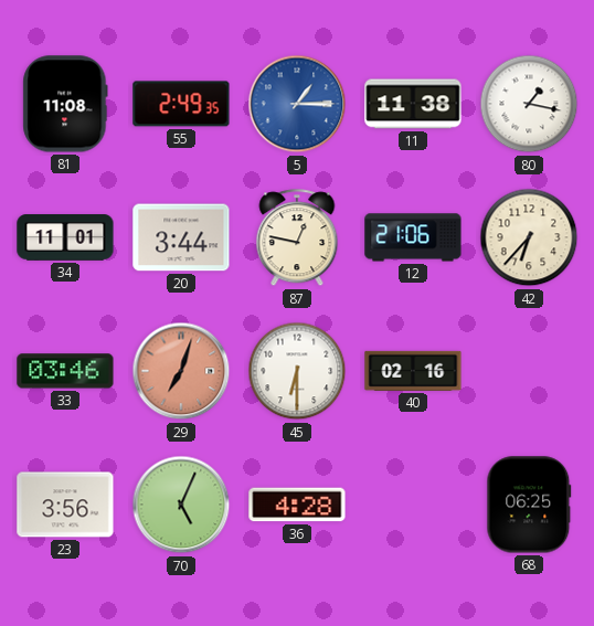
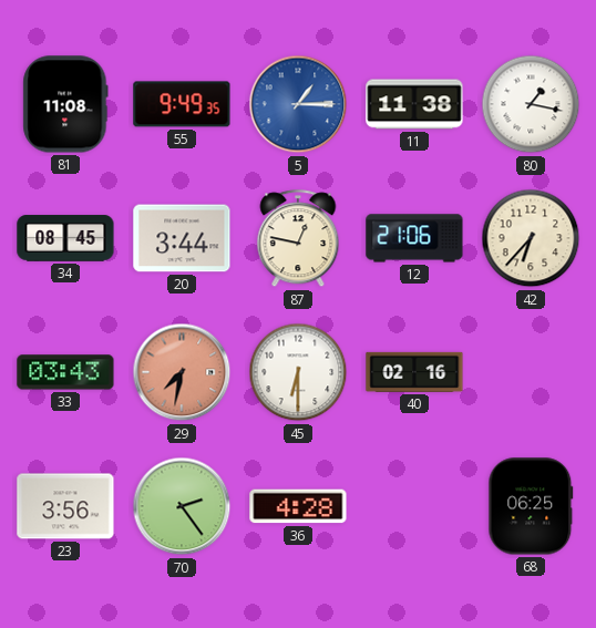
55: 2:49 -> 9:49 (182, 104)
34: 11:01 -> 08:45 (65, 238)
33: 03:46 -> 03:43 (65, 372)
29: 7:03 -> 7:32 (182, 372)
70: 5:04 -> 2:24 (182, 506)
